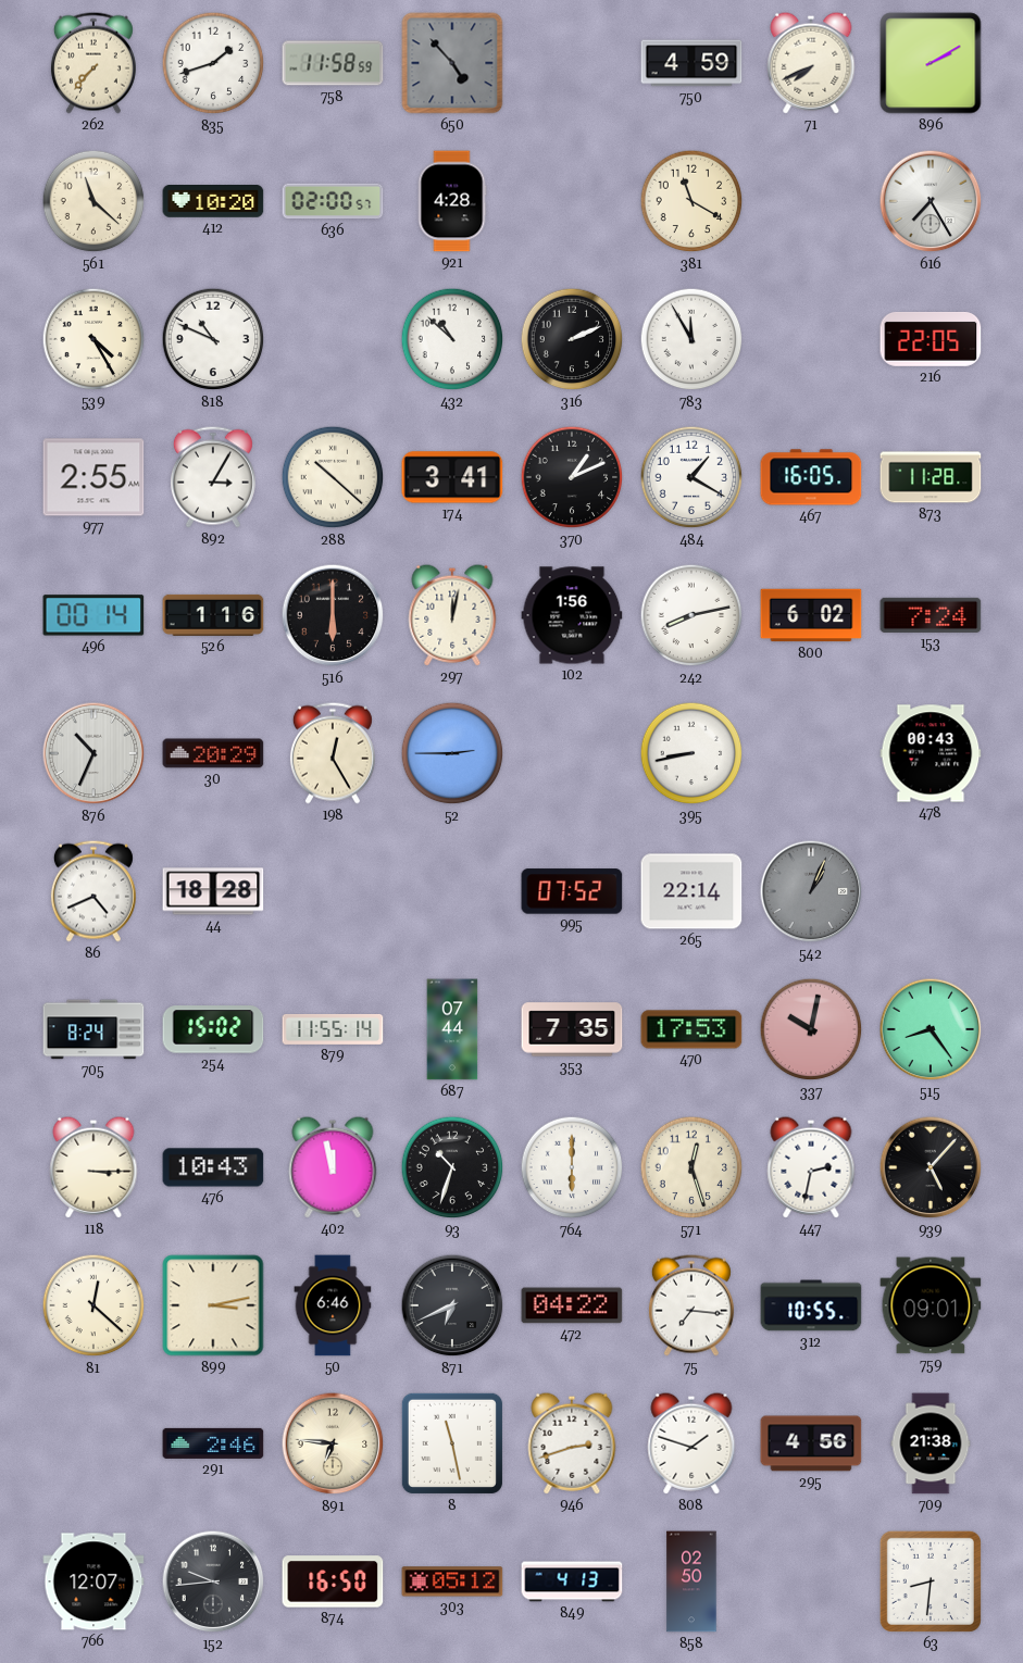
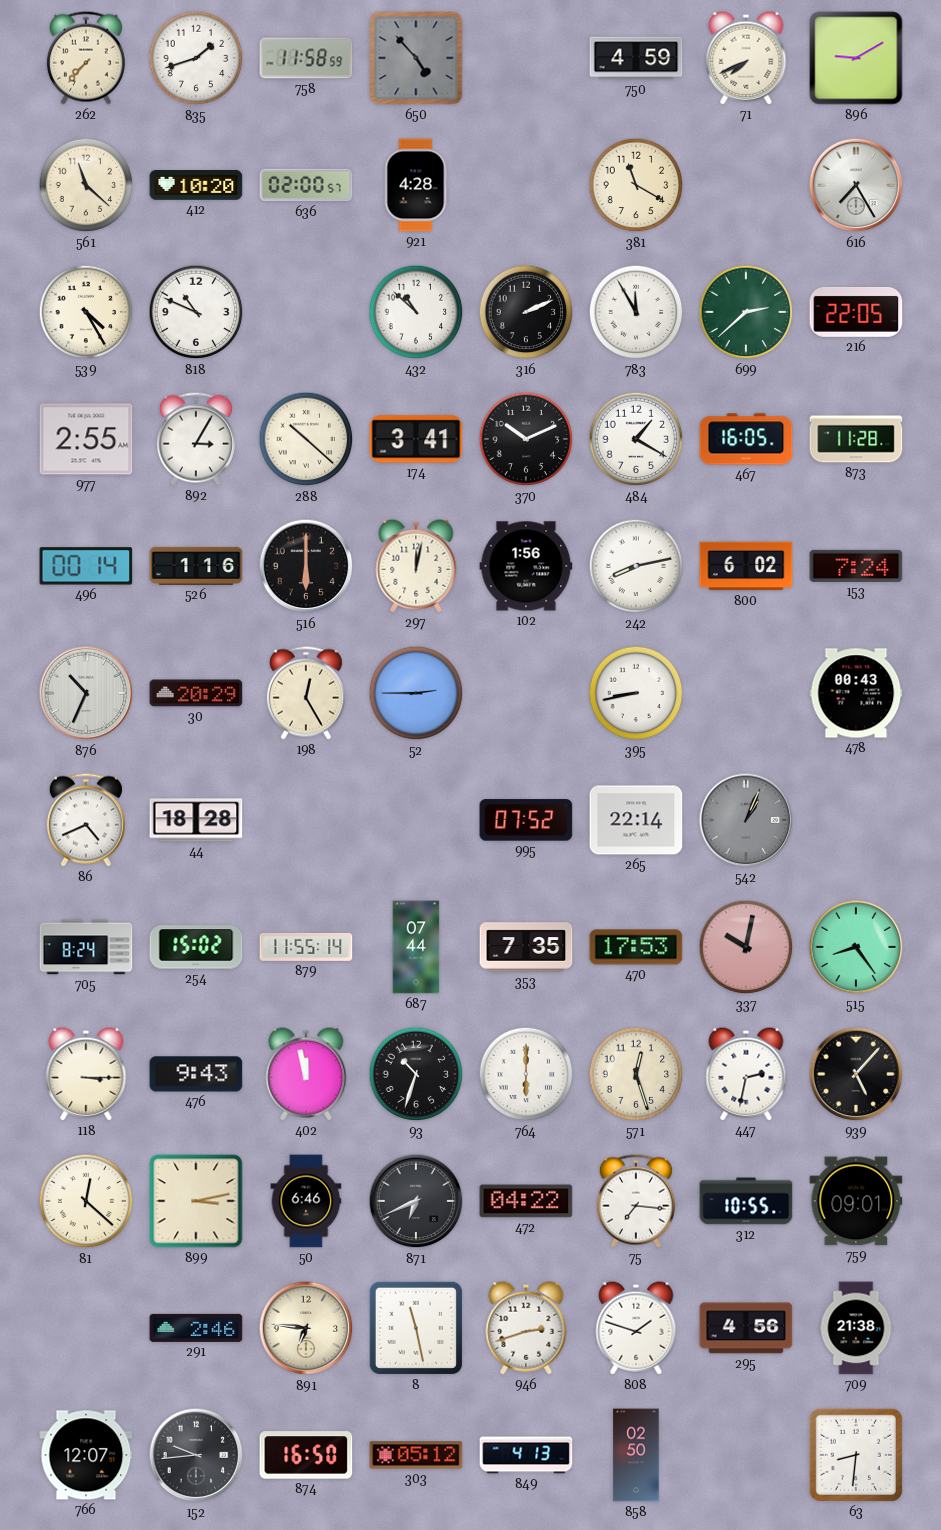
896: 2:10 -> 9:10 (856, 58)
699: none -> 2:38 (746, 312)
370: 1:11 -> 10:11 (526, 439)
476: 10:43 -> 9:43 (196, 1074)
